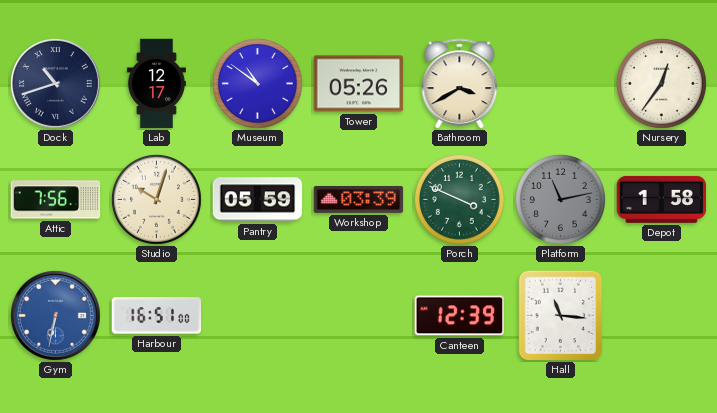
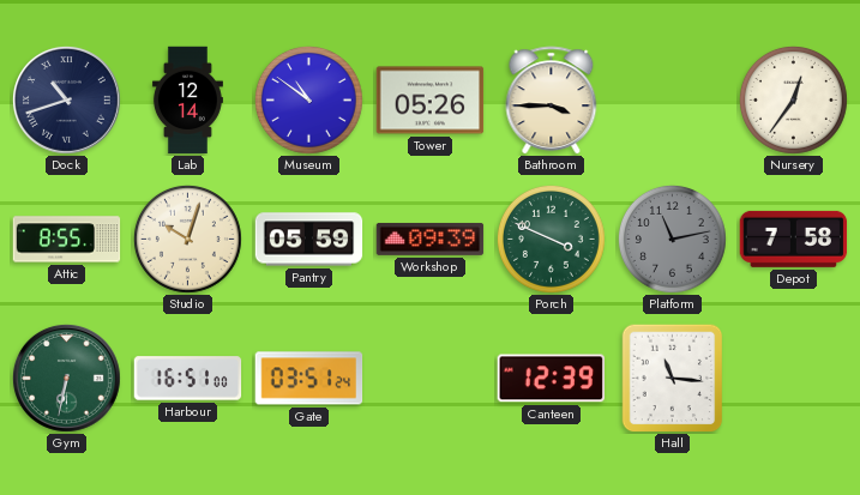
Lab: 12:17 -> 12:14 (187, 101)
Bathroom: 3:40 -> 3:45 (552, 101)
Attic: 7:56 -> 8:55 (67, 240)
Workshop: 03:39 -> 09:39 (431, 239)
Depot: 1:58 -> 7:58 (794, 239)
Gym dial: blue -> green (66, 378)
Gate: none -> 03:51 (309, 379)
